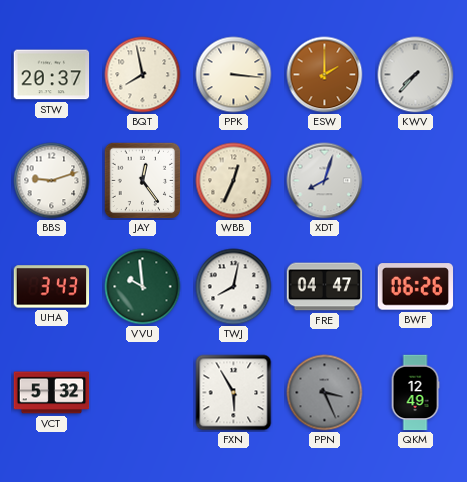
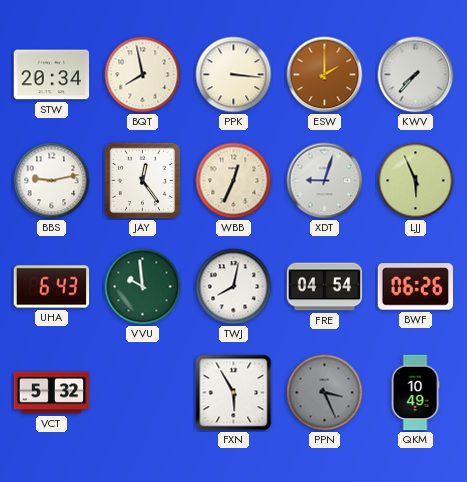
STW: 20:37 -> 20:34 (52, 75)
BBS: 9:12 -> 9:13 (52, 181)
XDT: 8:03 -> 9:03 (325, 181)
LJJ: none -> 5:56 (416, 181)
UHA: 3:43 -> 6:43 (52, 287)
FRE: 04:47 -> 04:54 (325, 287)
QKM: 12:49 -> 10:49 (415, 393)
